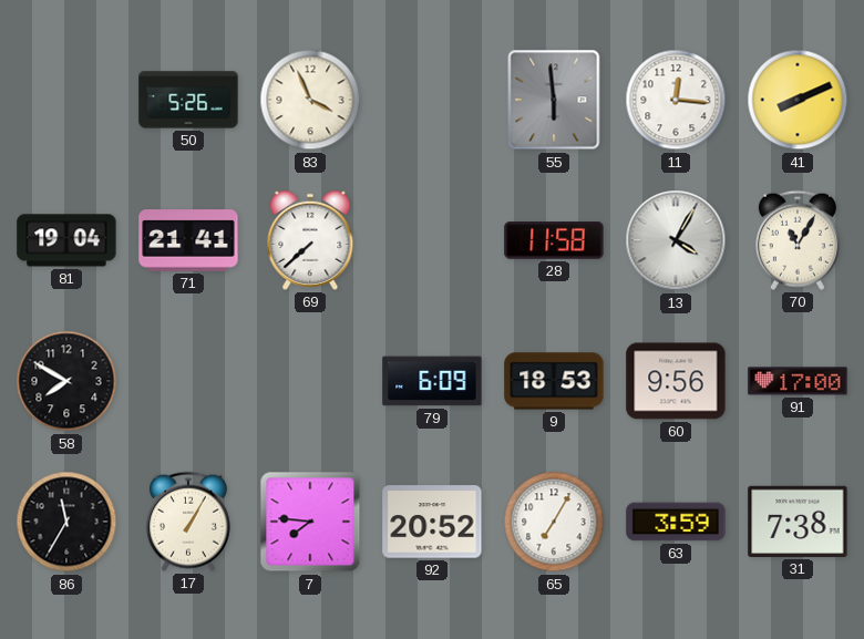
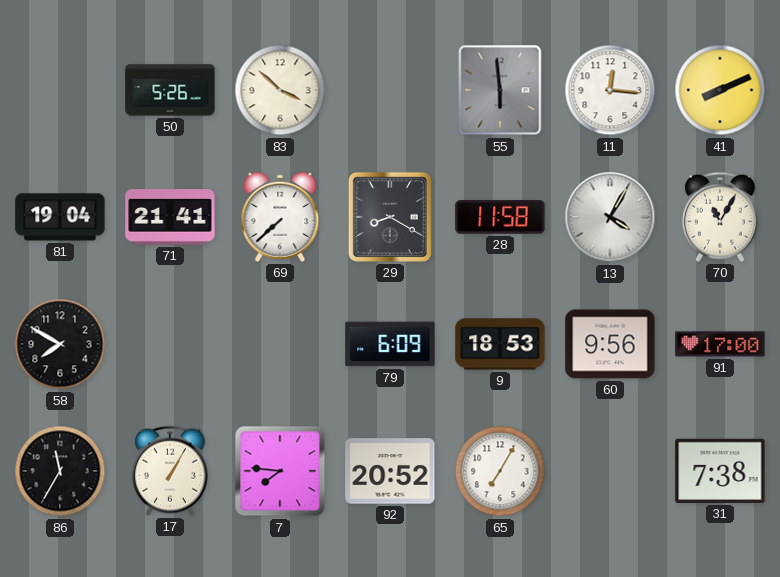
83: 3:56 -> 3:52 (280, 90)
29: none -> 8:20 (390, 217)
63: 3:59 -> none (676, 522)
